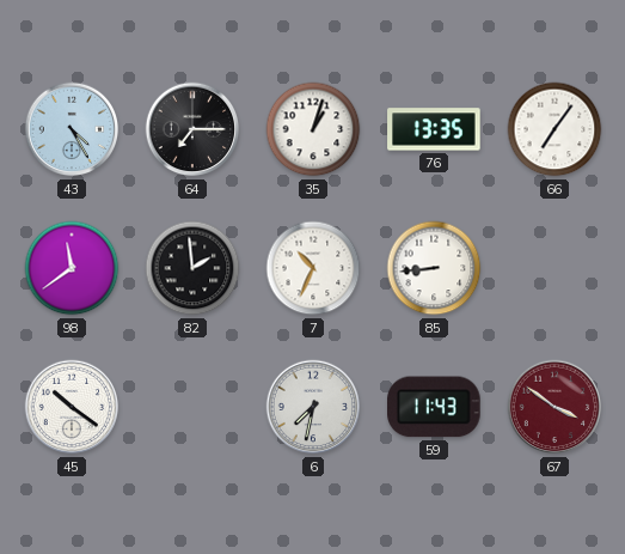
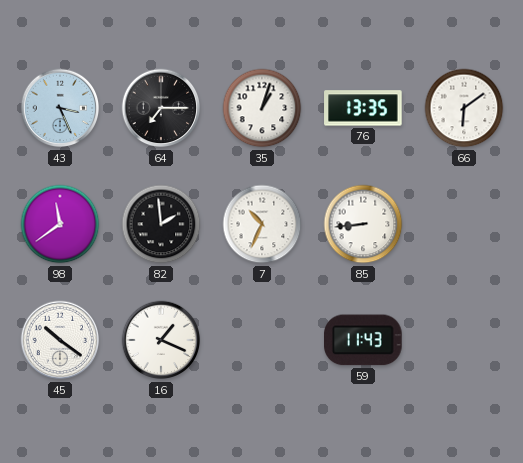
43: 4:25 -> 3:26 (60, 108)
66: 7:06 -> 6:09 (464, 108)
16: none -> 1:19 (161, 340)
6: 7:32 -> none (313, 407)
67: 3:51 -> none (554, 407)
